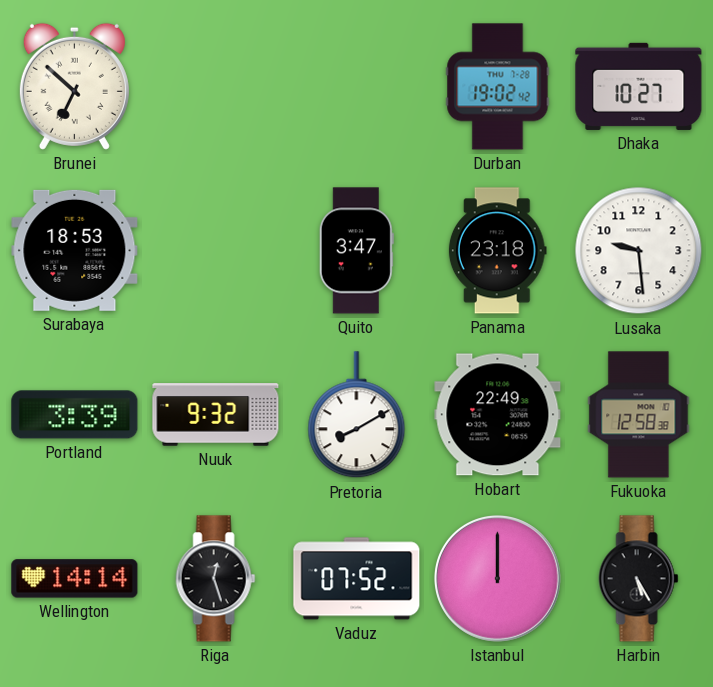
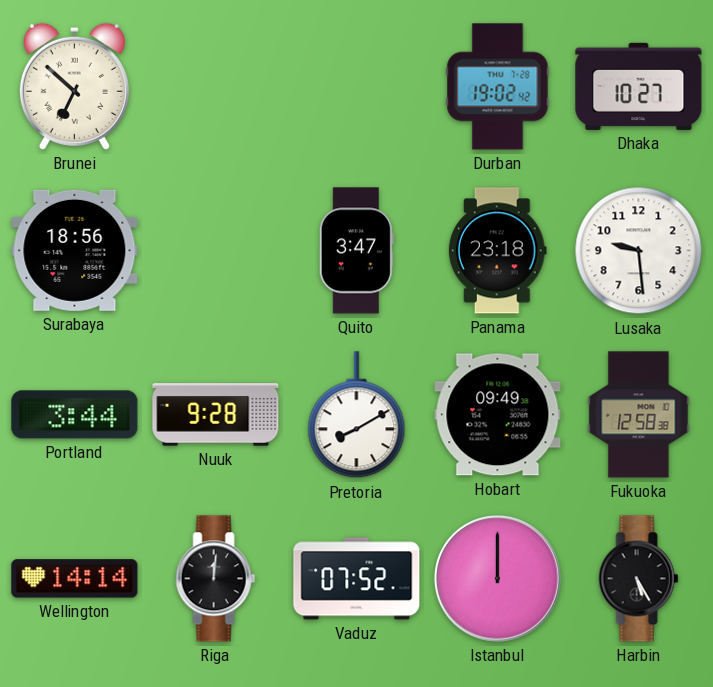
Surabaya: 18:53 -> 18:56 (75, 250)
Portland: 3:39 -> 3:44 (75, 415)
Nuuk: 9:32 -> 9:28 (216, 415)
Hobart: 22:49 -> 09:49 (498, 415)
Riga: 12:27 -> 12:01 (216, 579)
